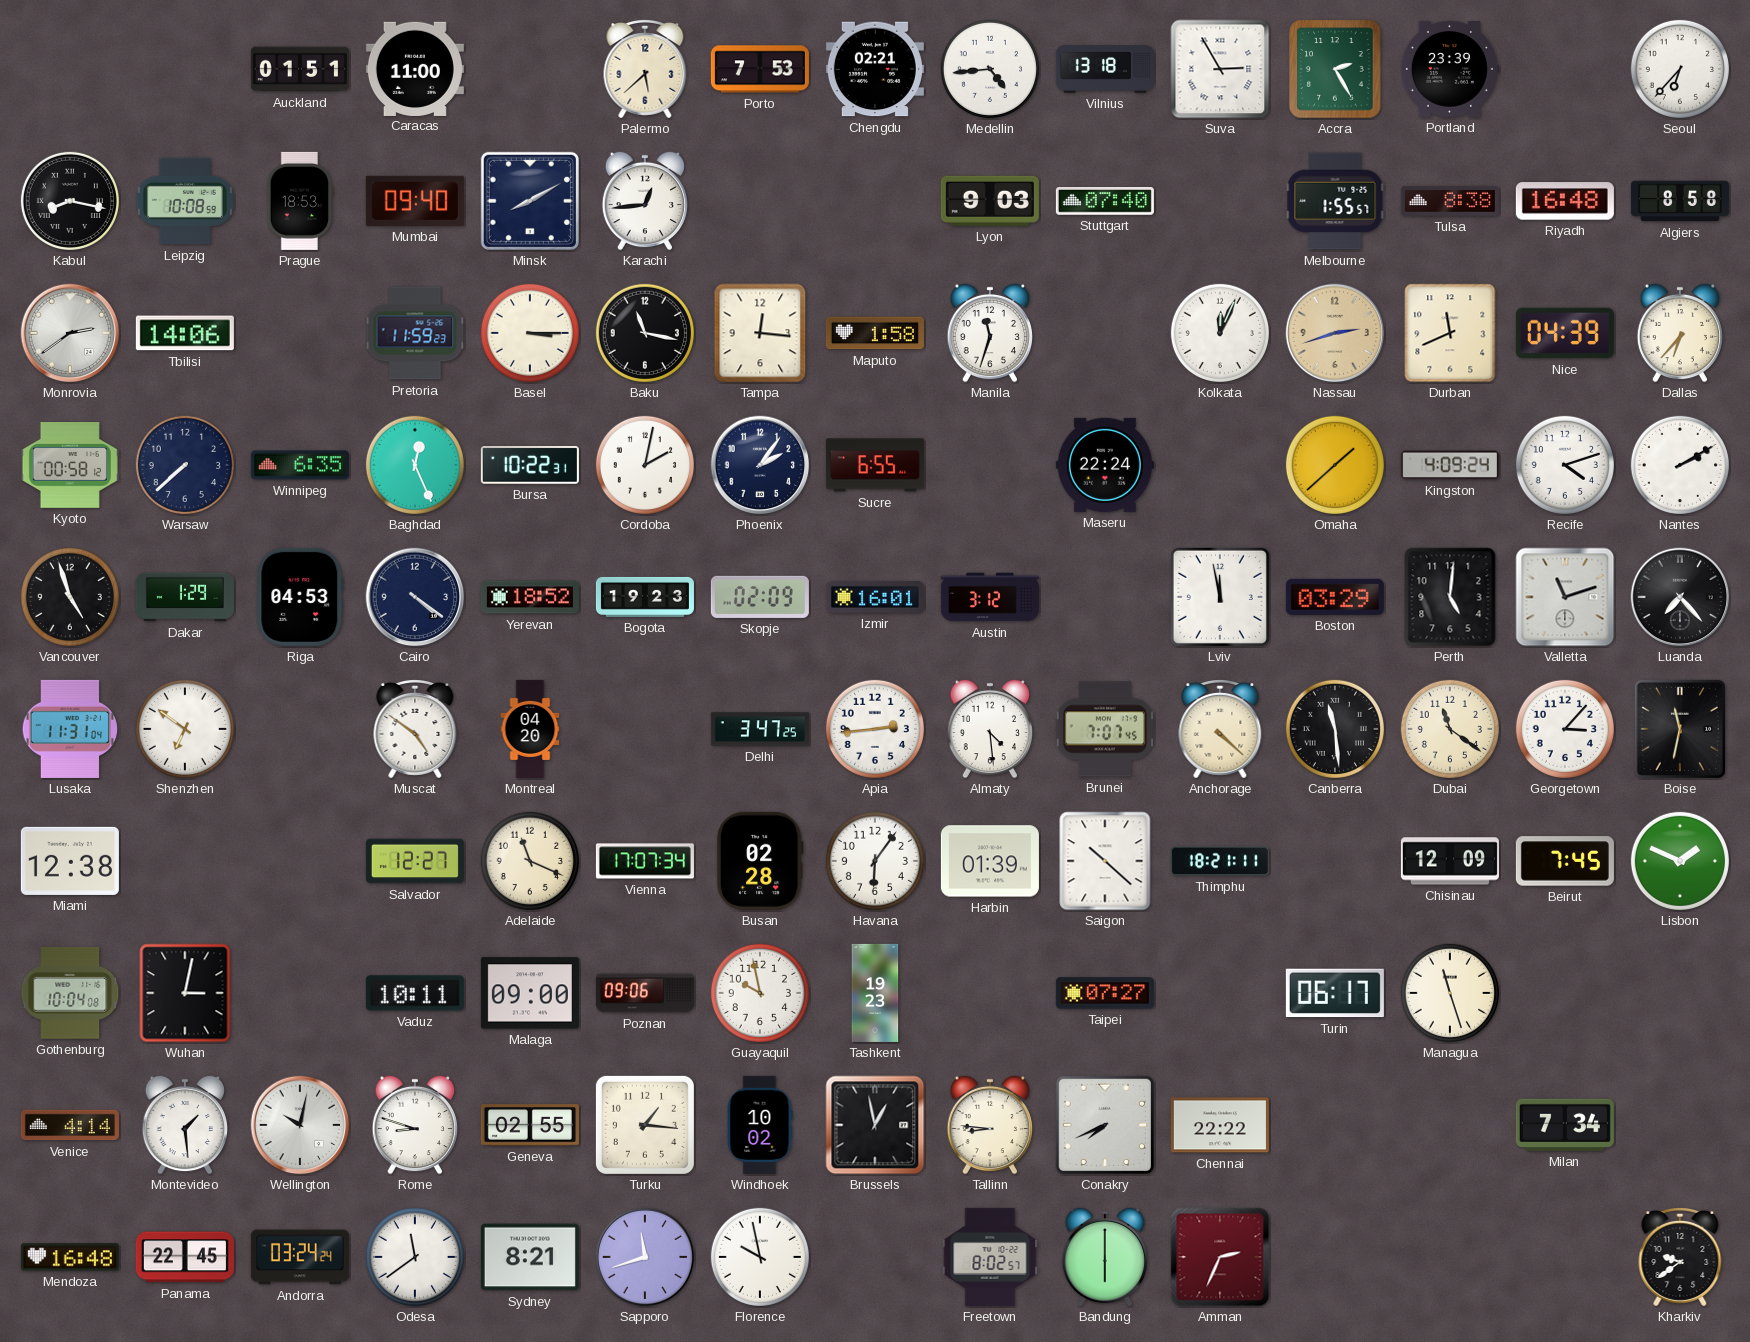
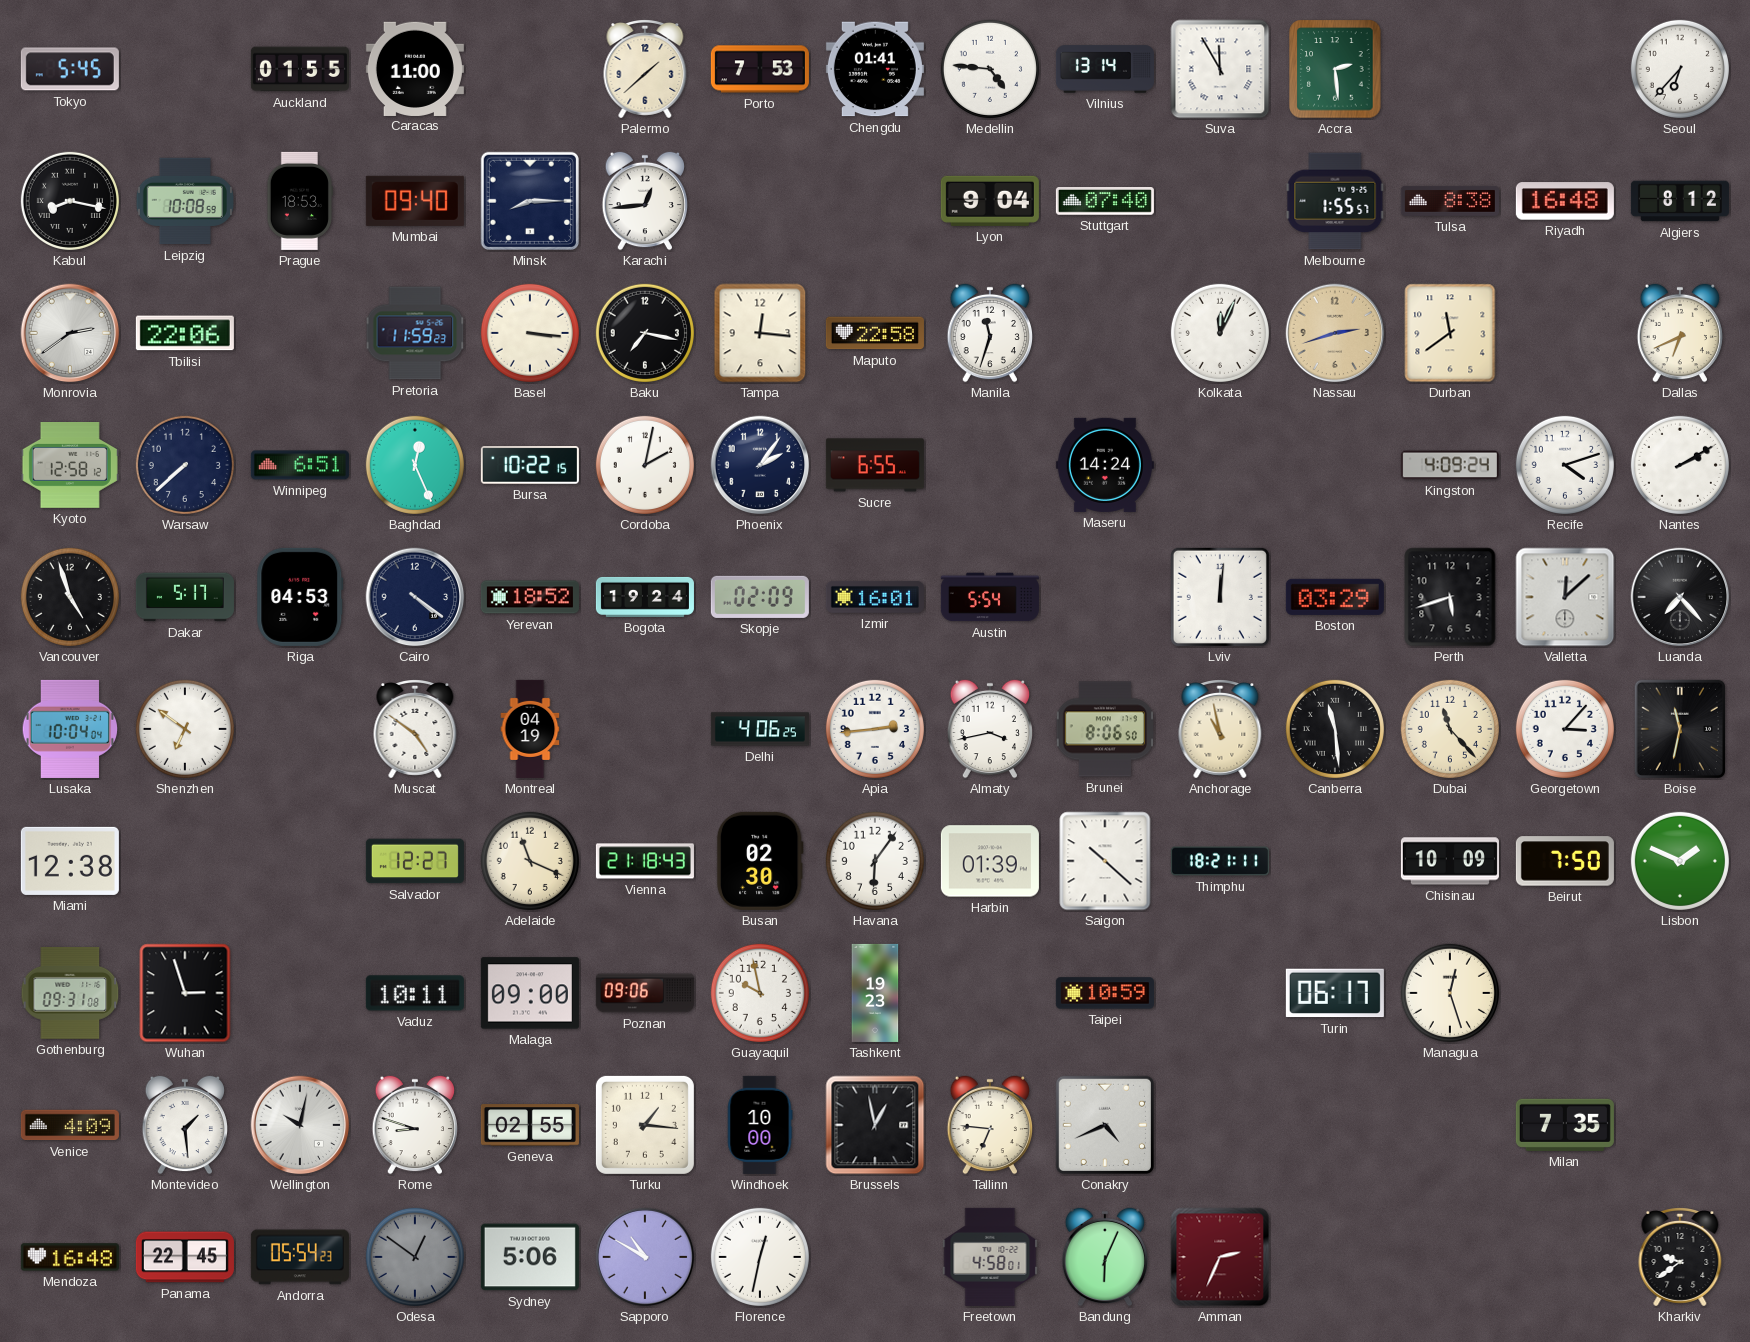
Tokyo: none -> 5:45 (70, 69)
Auckland: 01:51 -> 01:55 (300, 69)
Palermo: 5:38 -> 1:38 (645, 70)
Chengdu: 02:21 -> 01:41 (875, 69)
Medellin: 4:44 -> 4:46 (990, 69)
Vilnius: 13:18 -> 13:14 (1105, 69)
Suva: 2:55 -> 11:55 (1220, 69)
Accra: 2:25 -> 2:29 (1335, 69)
Portland: 23:39 -> none (1449, 69)
Minsk: 8:10 -> 8:15 (530, 201)
Lyon: 9:03 -> 9:04 (990, 201)
Algiers: 8:58 -> 8:12 (1680, 201)
Tbilisi: 14:06 -> 22:06 (185, 333)
Basel: 3:15 -> 3:16 (530, 333)
Baku: 11:17 -> 7:17 (645, 333)
Maputo: 1:58 -> 22:58 (875, 333)
Durban: 11:41 -> 11:39 (1450, 333)
Nice: 04:39 -> none (1565, 333)
Dallas: 6:37 -> 6:41 (1679, 333)
Kyoto: 00:58 -> 12:58 (70, 466)
Winnipeg: 6:35 -> 6:51 (300, 465)
Bursa: 10:22:31 -> 10:22:15 (530, 466)
Maseru: 22:24 -> 14:24 (1105, 465)
Omaha: 1:38 -> none (1335, 465)
Dakar: 1:29 -> 5:17 (185, 597)
Bogota: 19:23 -> 19:24 (645, 597)
Austin: 3:12 -> 5:54 (990, 597)
Lviv: 11:58 -> 12:01 (1220, 597)
Perth: 5:01 -> 5:42 (1450, 597)
Valletta: 11:12 -> 12:08 (1565, 597)
Lusaka: 11:31 -> 10:04 (70, 729)
Montreal: 04:20 -> 04:19 (530, 729)
Delhi: 3:47 -> 4:06 (760, 729)
Almaty: 4:29 -> 3:43 (989, 729)
Brunei: 7:07 -> 8:06 (1104, 729)
Anchorage: 4:22 -> 10:58 (1220, 730)
Dubai: 11:21 -> 11:23 (1450, 729)
Vienna: 17:07 -> 21:18 (645, 861)
Busan: 02:28 -> 02:30 (760, 861)
Chisinau: 12:09 -> 10:09 (1450, 861)
Beirut: 7:45 -> 7:50 (1565, 861)
Gothenburg: 10:04 -> 09:31 (70, 993)
Wuhan: 3:02 -> 2:57 (185, 993)
Taipei: 07:27 -> 10:59 (1105, 993)
Managua: 11:27 -> 12:27 (1450, 993)
Venice: 4:14 -> 4:09 (70, 1125)
Windhoek: 10:02 -> 10:00 (760, 1125)
Tallinn: 8:46 -> 6:46 (989, 1125)
Conakry: 7:41 -> 4:41 (1105, 1125)
Chennai: 22:22 -> none (1220, 1125)
Milan: 7:34 -> 7:35 (1565, 1125)
Andorra: 03:24 -> 05:54 (300, 1257)
Odesa: 11:39 -> 12:51 (415, 1257)
Odesa dial: white -> grey (415, 1257)
Sydney: 8:21 -> 5:06 (530, 1257)
Sapporo: 11:42 -> 10:50 (645, 1257)
Florence: 9:58 -> 12:32 (760, 1257)
Freetown: 8:02 -> 4:58 (990, 1257)
Bandung: 6:00 -> 6:04 (1104, 1257)
